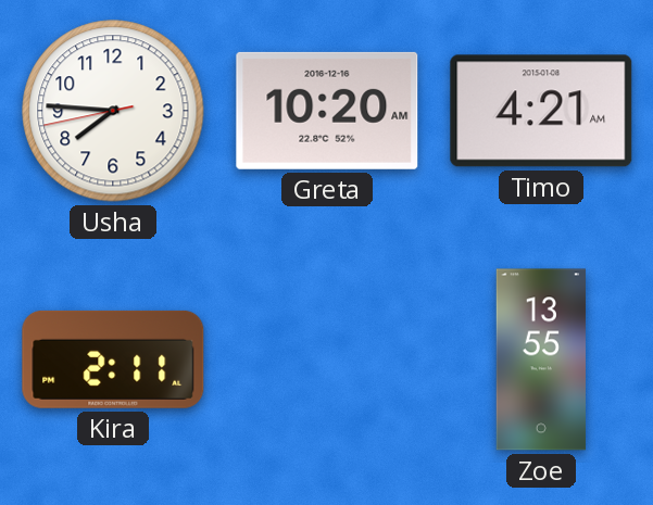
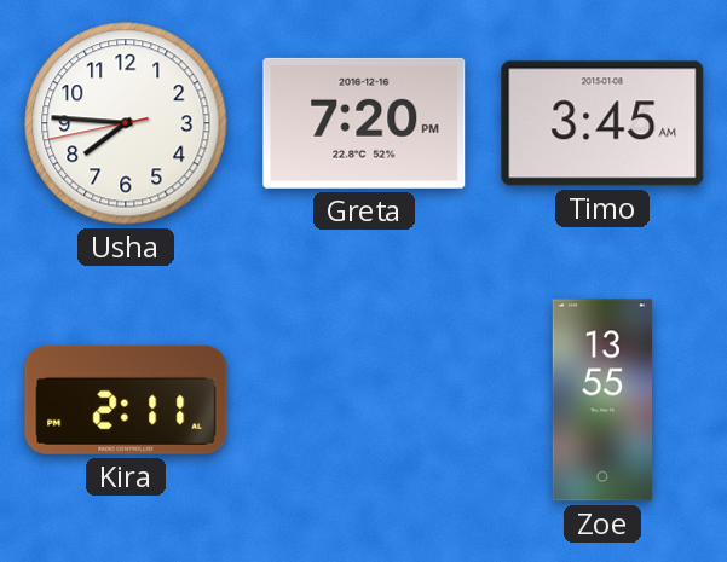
Greta: 10:20 -> 7:20 (364, 123)
Timo: 4:21 -> 3:45 (602, 123)
